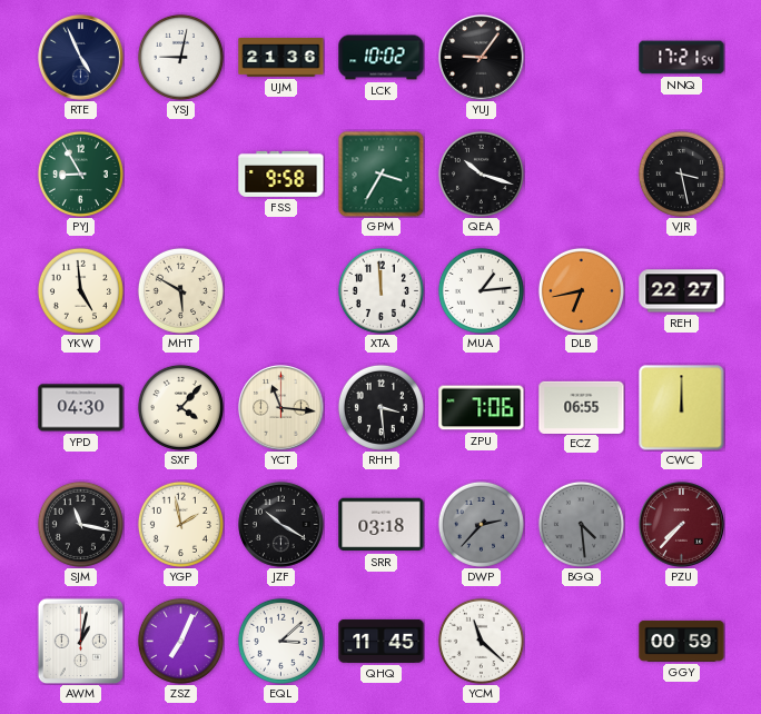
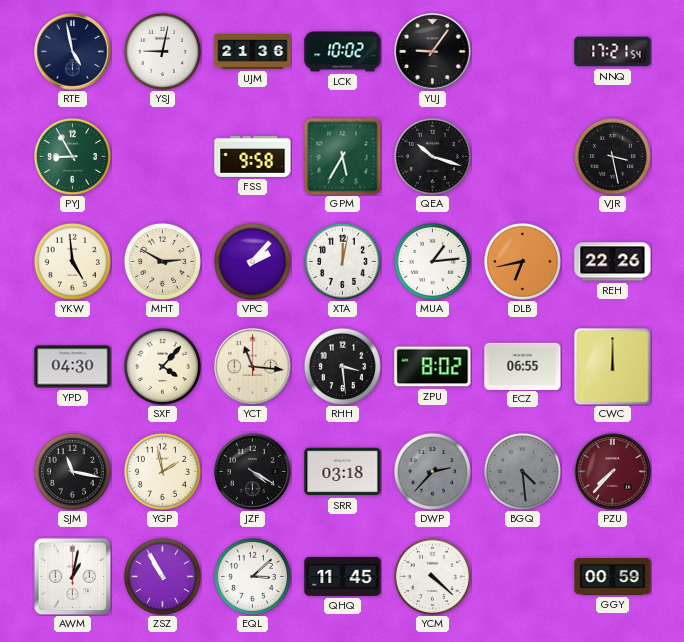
RTE: 4:56 -> 4:58 (73, 52)
GPM: 3:35 -> 5:35 (342, 156)
MHT: 5:50 -> 2:50 (162, 261)
VPC: none -> 2:07 (252, 261)
XTA: 11:59 -> 12:02 (342, 261)
REH: 22:27 -> 22:26 (613, 262)
ZPU: 7:06 -> 8:02 (433, 367)
JZF: 10:20 -> 4:20 (253, 472)
ZSZ: 7:04 -> 10:55 (162, 576)
YCM: 11:22 -> 4:22 (432, 576)
